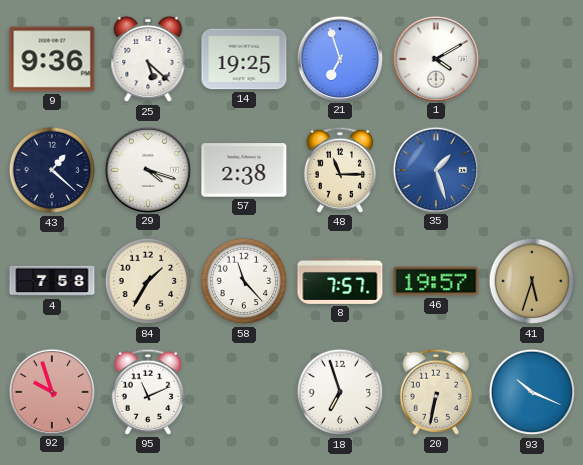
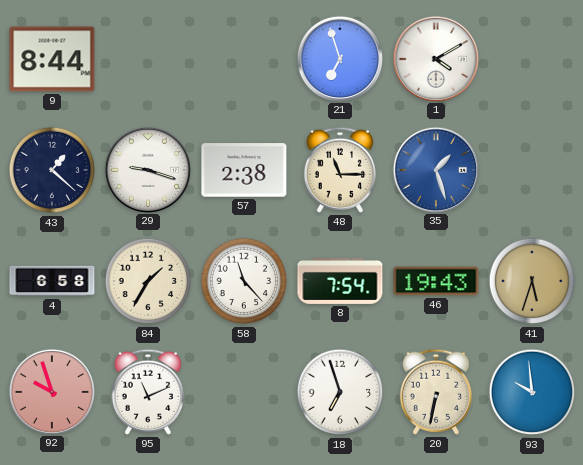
9: 9:36 -> 8:44 (52, 59)
25: 5:22 -> none (148, 59)
14: 19:25 -> none (244, 59)
29: 4:18 -> 9:18 (147, 169)
4: 7:58 -> 6:58 (52, 281)
8: 7:57 -> 7:54 (340, 281)
46: 19:57 -> 19:43 (436, 281)
93: 10:19 -> 9:59 (532, 392)
